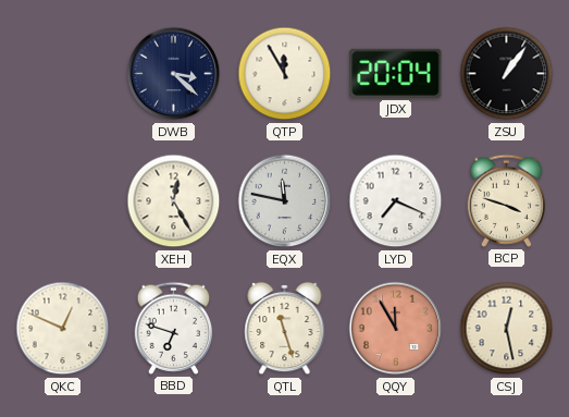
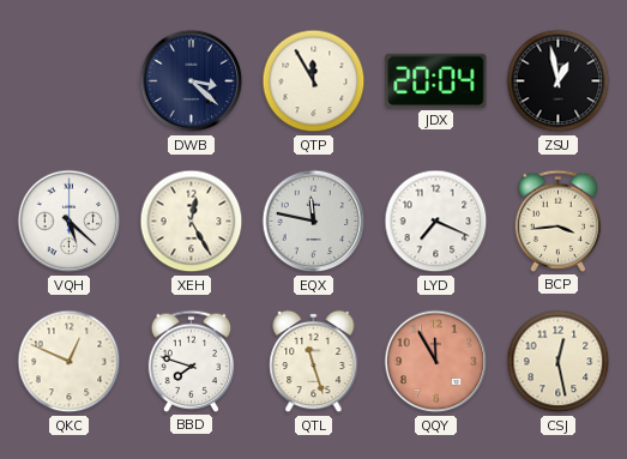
ZSU: 1:06 -> 12:58 (559, 81)
VQH: none -> 5:22 (70, 222)
BCP: 3:48 -> 3:44 (559, 221)
BBD: 6:48 -> 7:48 (192, 361)
